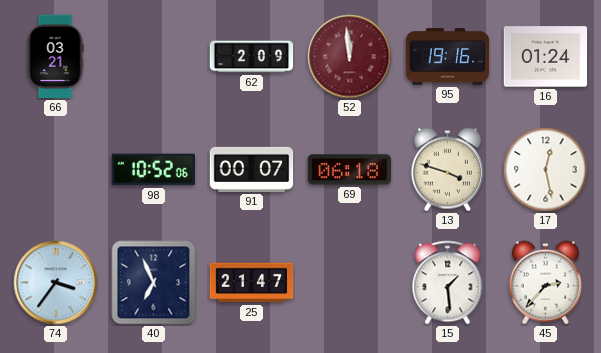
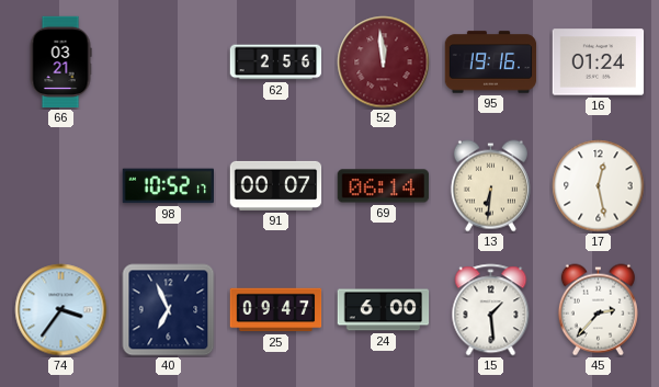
62: 2:09 -> 2:56 (276, 62)
98: 10:52:06 -> 10:52:17 (168, 186)
69: 06:18 -> 06:14 (384, 186)
13: 3:48 -> 6:31 (490, 186)
25: 21:47 -> 09:47 (276, 310)
24: none -> 6:00 (384, 310)
